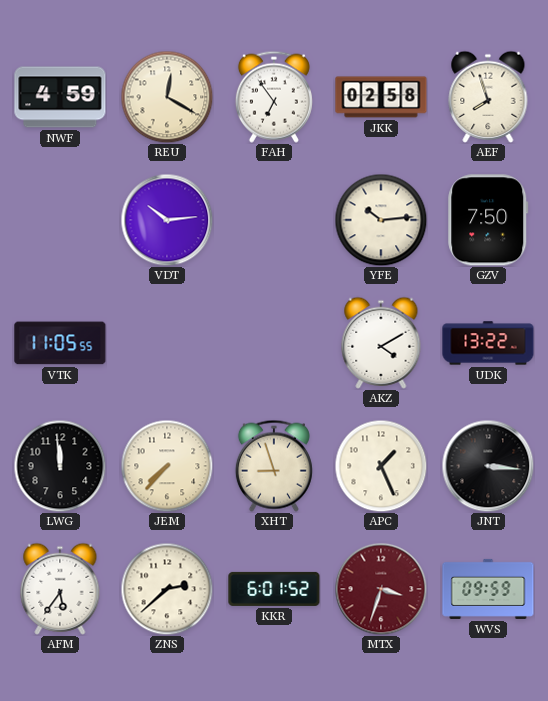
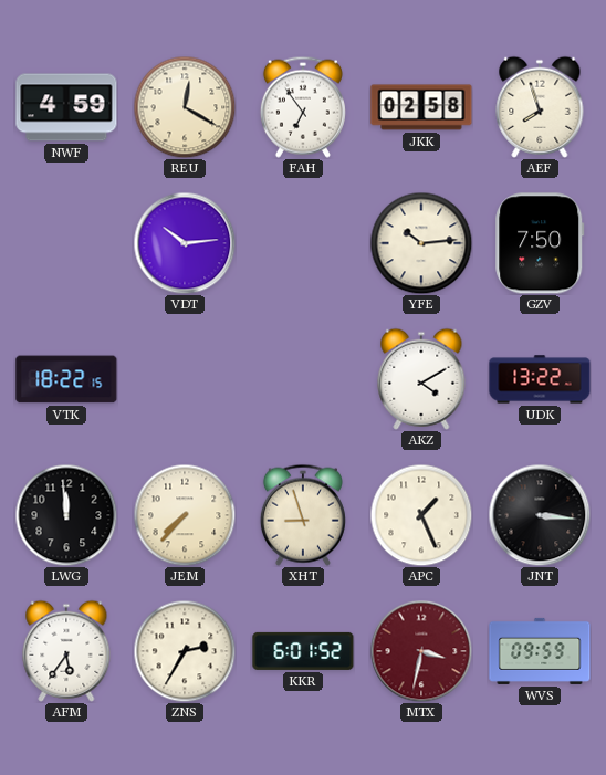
VTK: 11:05 -> 18:22 (66, 379)
ZNS: 2:38 -> 2:35 (185, 651)
MTX: 3:33 -> 3:32 (421, 651)
